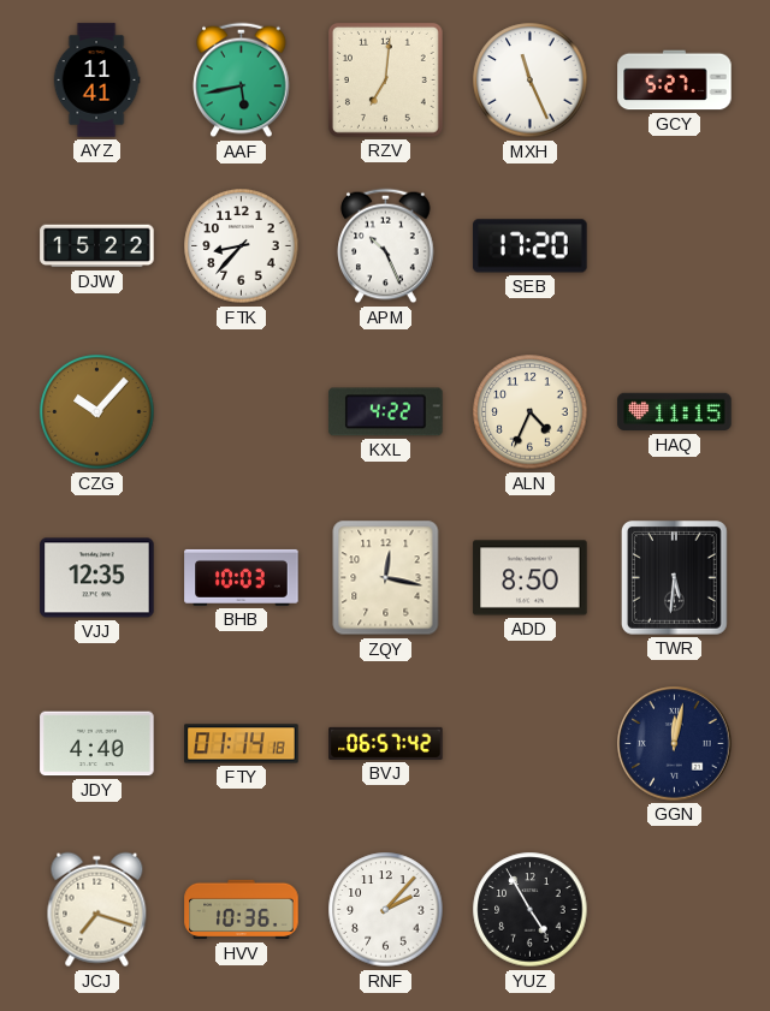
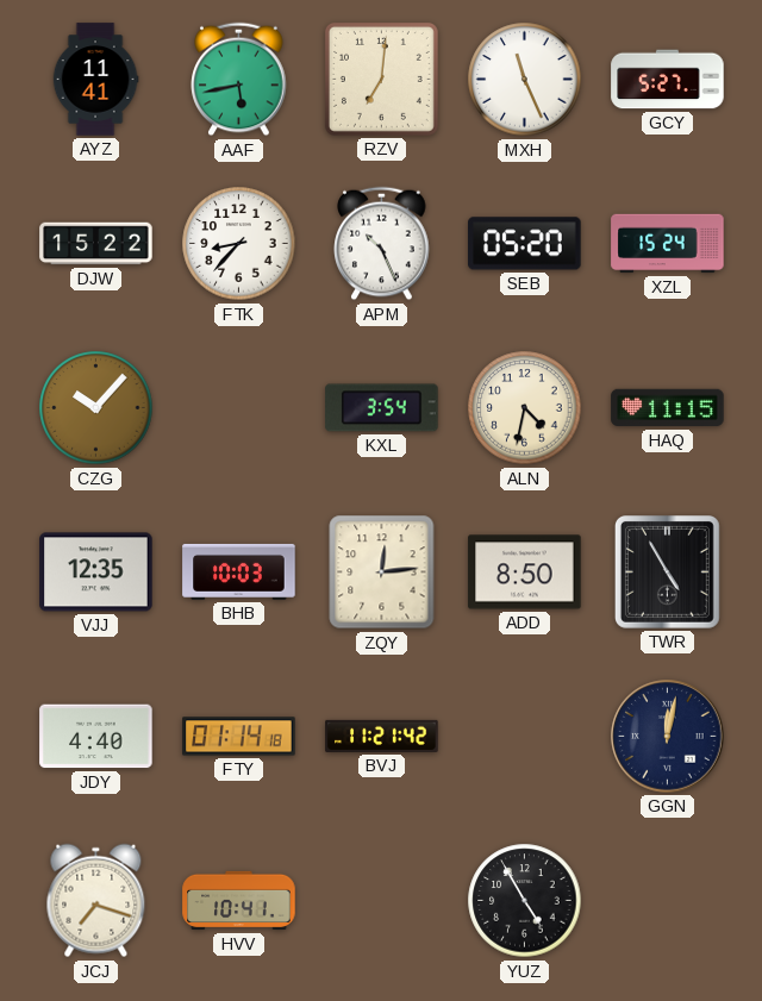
SEB: 17:20 -> 05:20 (525, 244)
XZL: none -> 15:24 (668, 244)
KXL: 4:22 -> 3:54 (382, 408)
ALN: 4:34 -> 4:32 (525, 408)
ZQY: 12:17 -> 12:14 (382, 573)
TWR: 5:31 -> 4:55 (668, 573)
BVJ: 06:57 -> 11:21 (382, 736)
HVV: 10:36 -> 10:41 (239, 901)
RNF: 2:07 -> none (386, 910)
